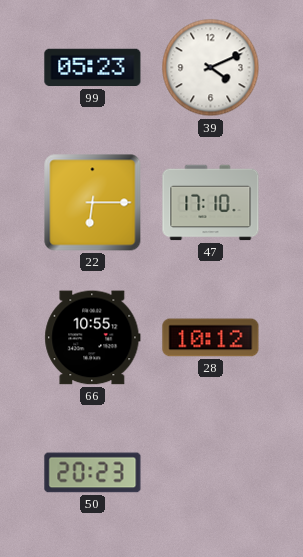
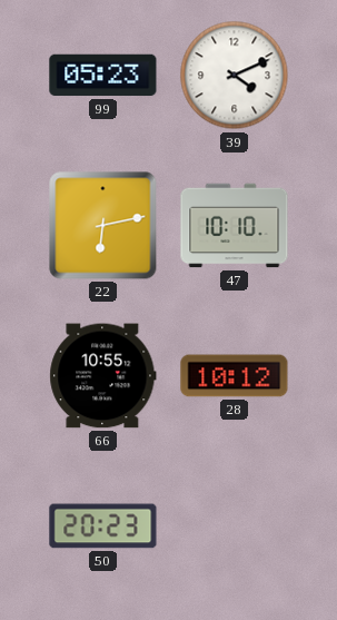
22: 6:15 -> 6:13 (103, 226)
47: 17:10 -> 10:10 (235, 226)
